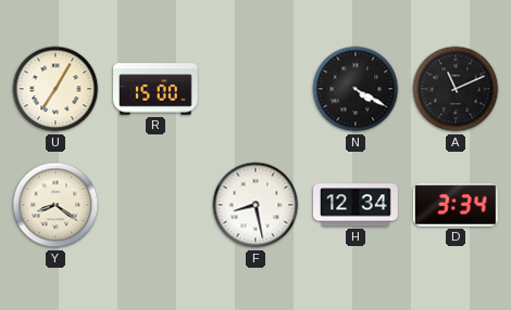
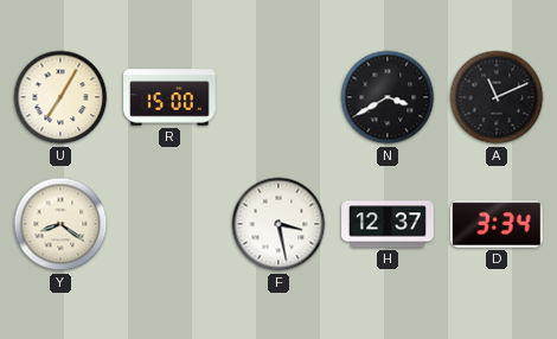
N: 4:20 -> 3:40 (388, 97)
F: 8:28 -> 3:28 (278, 224)
H: 12:34 -> 12:37 (388, 224)
